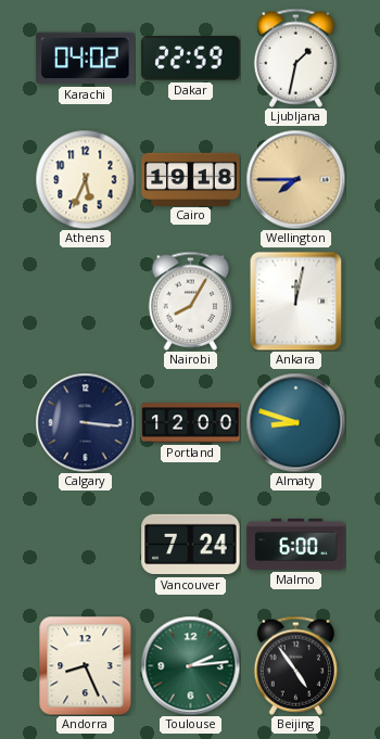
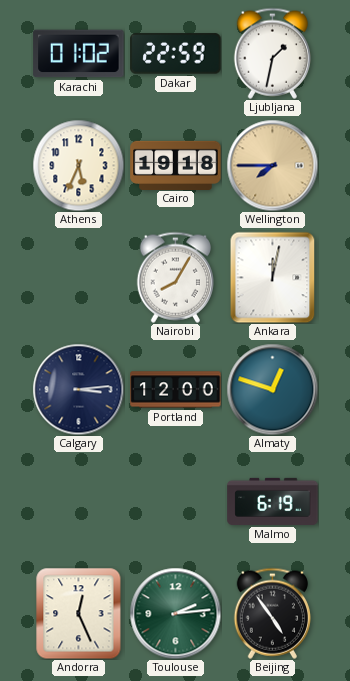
Karachi: 04:02 -> 01:02 (79, 54)
Calgary: 3:16 -> 3:14 (78, 389)
Almaty: 8:48 -> 12:48 (272, 389)
Vancouver: 7:24 -> none (191, 545)
Malmo: 6:00 -> 6:19 (273, 501)
Andorra: 8:26 -> 12:26 (79, 613)
